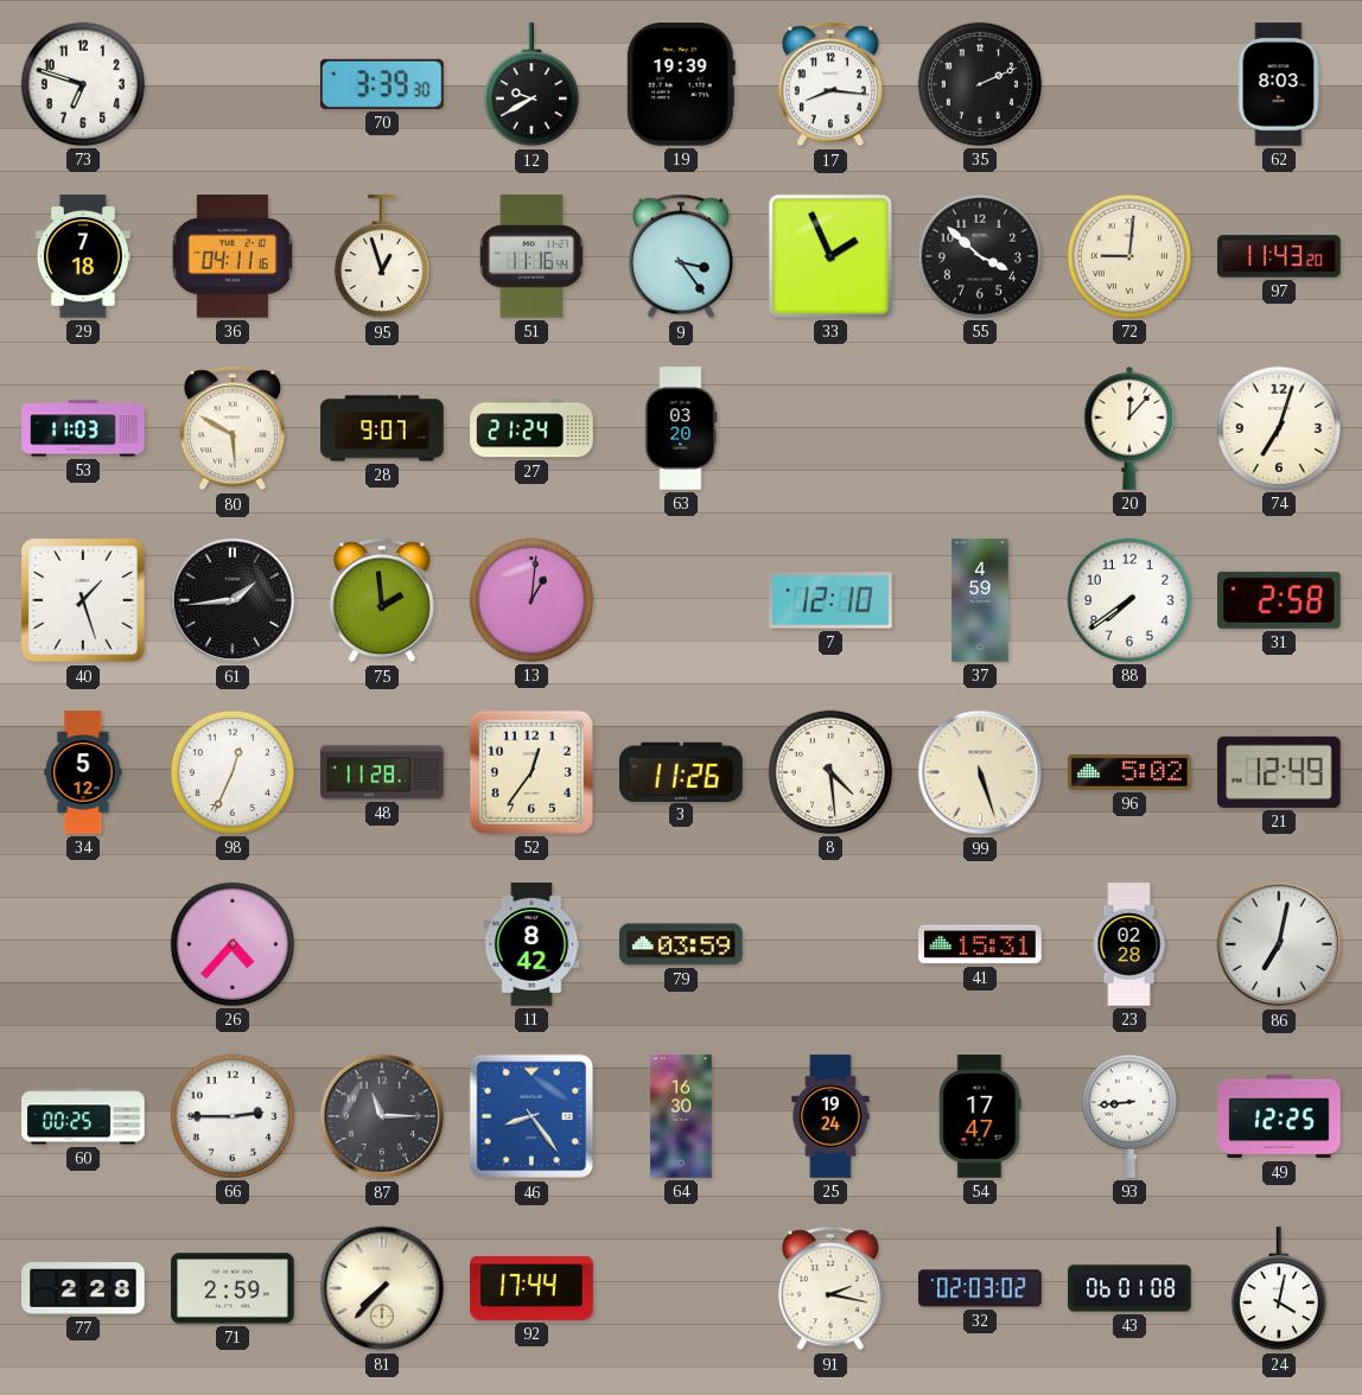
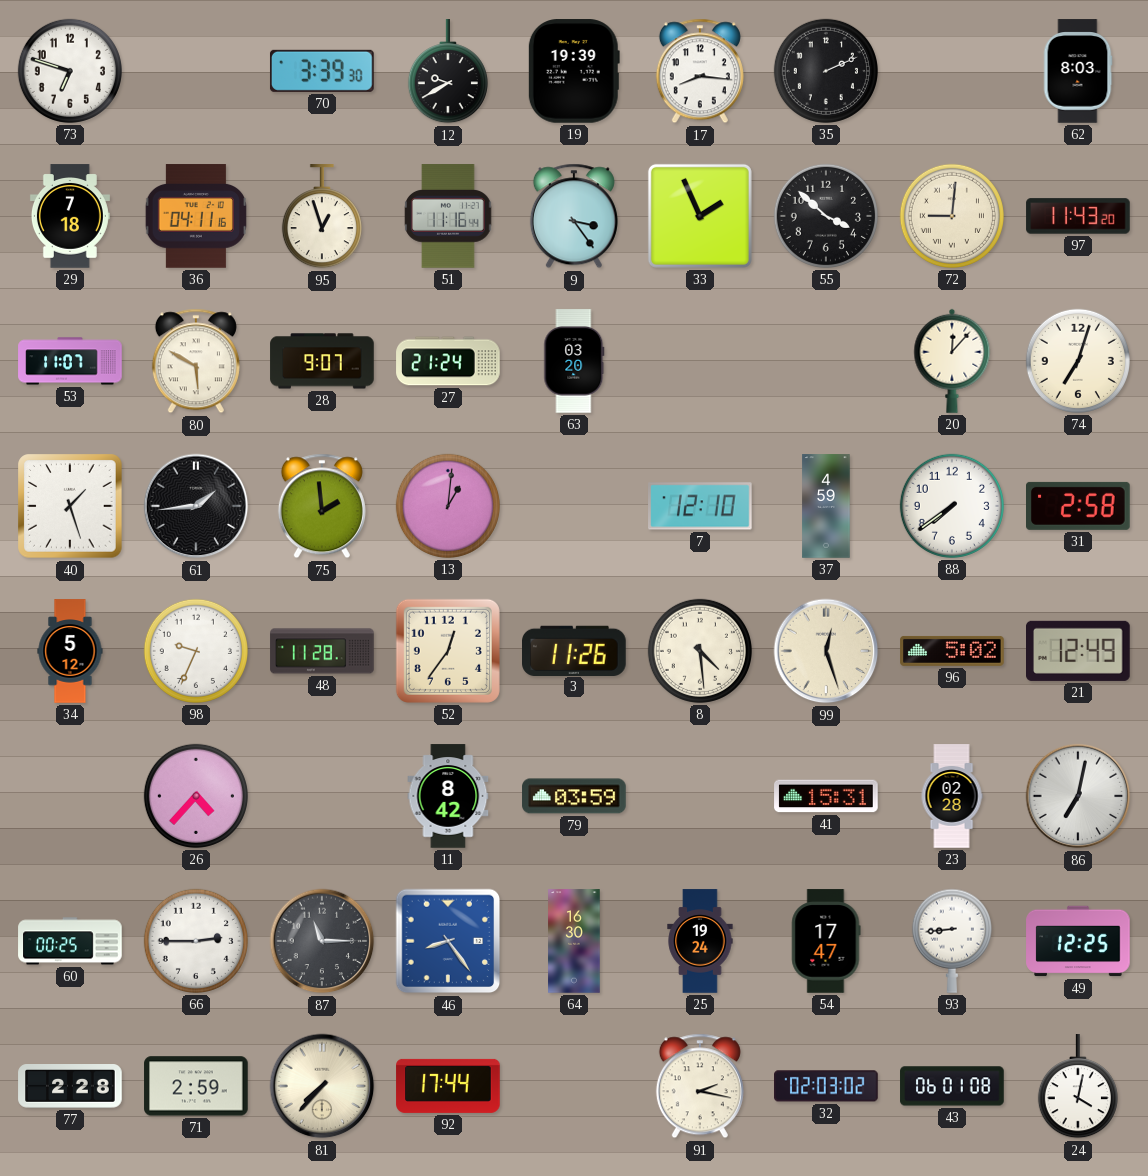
53: 11:03 -> 11:07 (70, 361)
98: 12:34 -> 9:34 (196, 651)
99: 5:27 -> 12:27 (826, 651)
